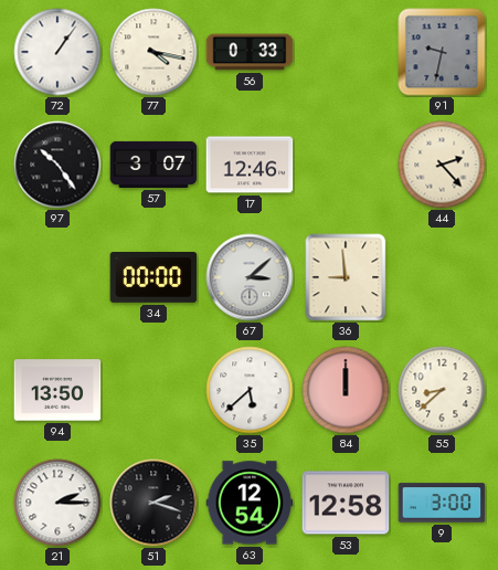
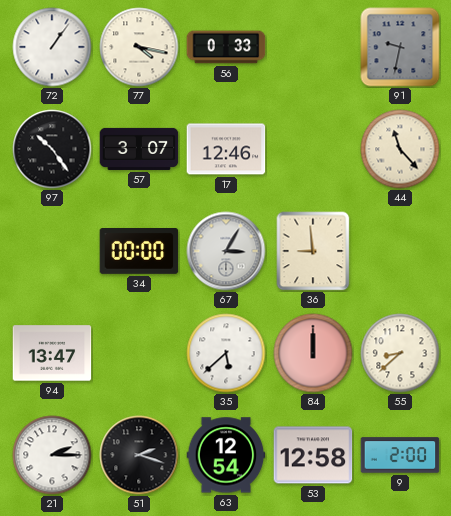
44: 2:23 -> 11:23 (400, 149)
67: 3:08 -> 3:05 (226, 251)
94: 13:50 -> 13:47 (52, 353)
9: 3:00 -> 2:00 (400, 455)
